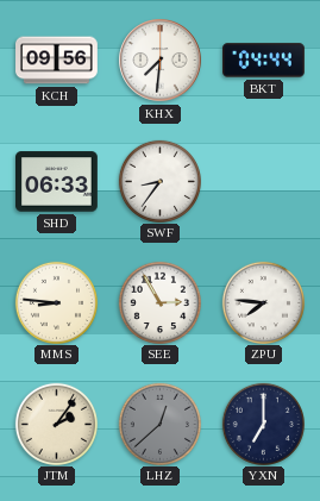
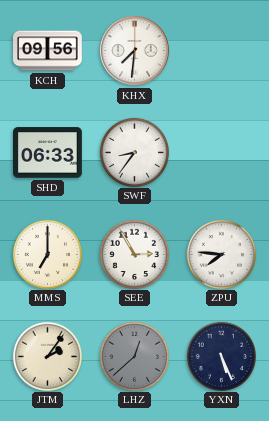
BKT: 04:44 -> none (264, 61)
MMS: 8:46 -> 7:00 (47, 254)
YXN: 7:00 -> 5:26 (221, 356)
